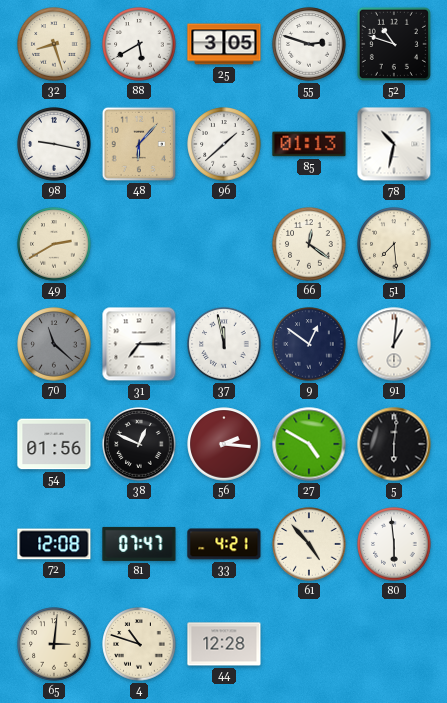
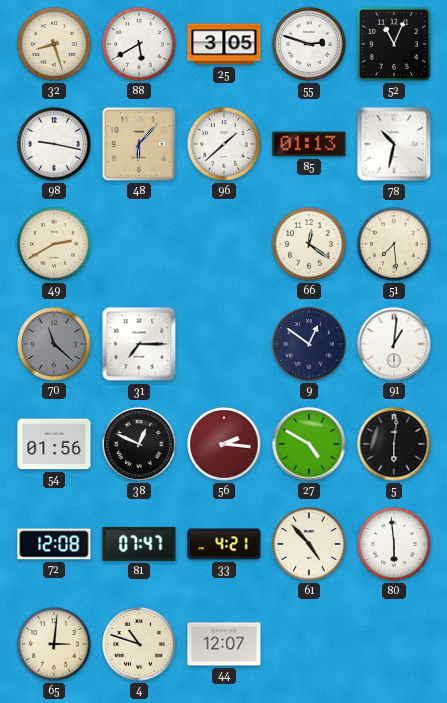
52: 10:48 -> 11:04 (394, 44)
37: 11:58 -> none (224, 344)
44: 12:28 -> 12:07 (224, 644)
